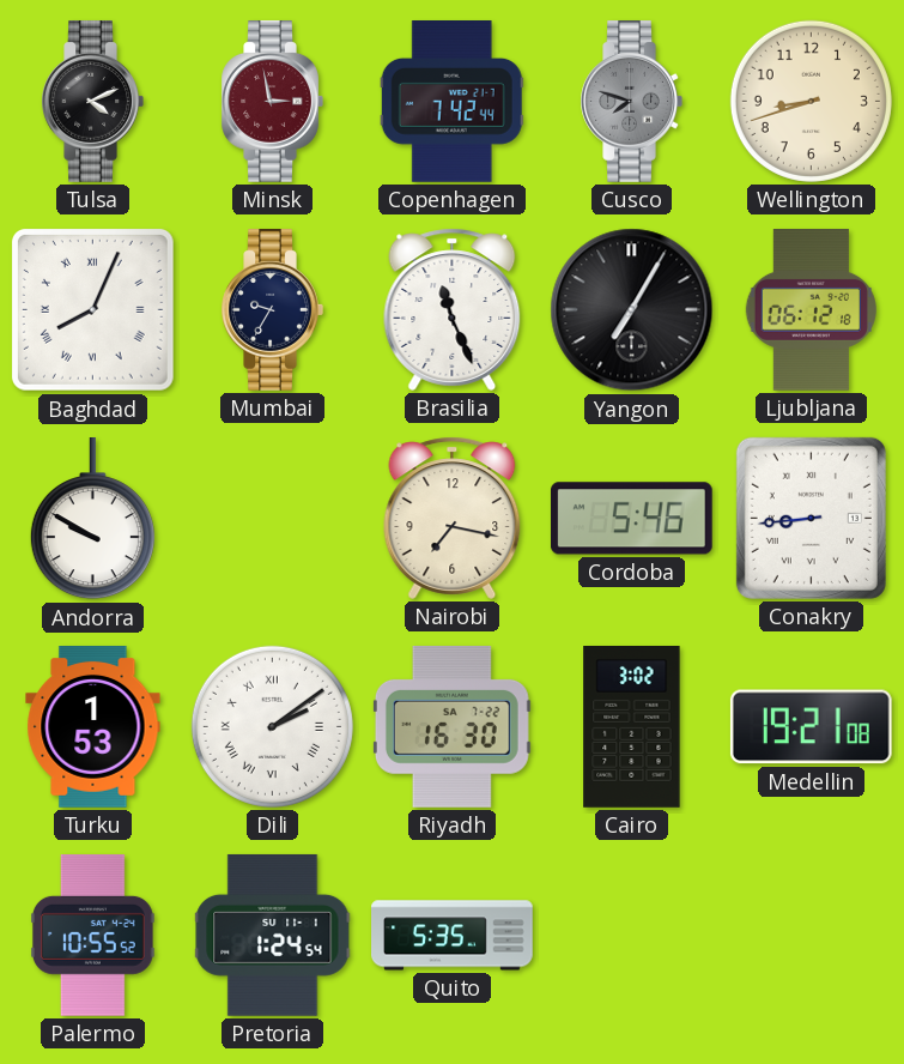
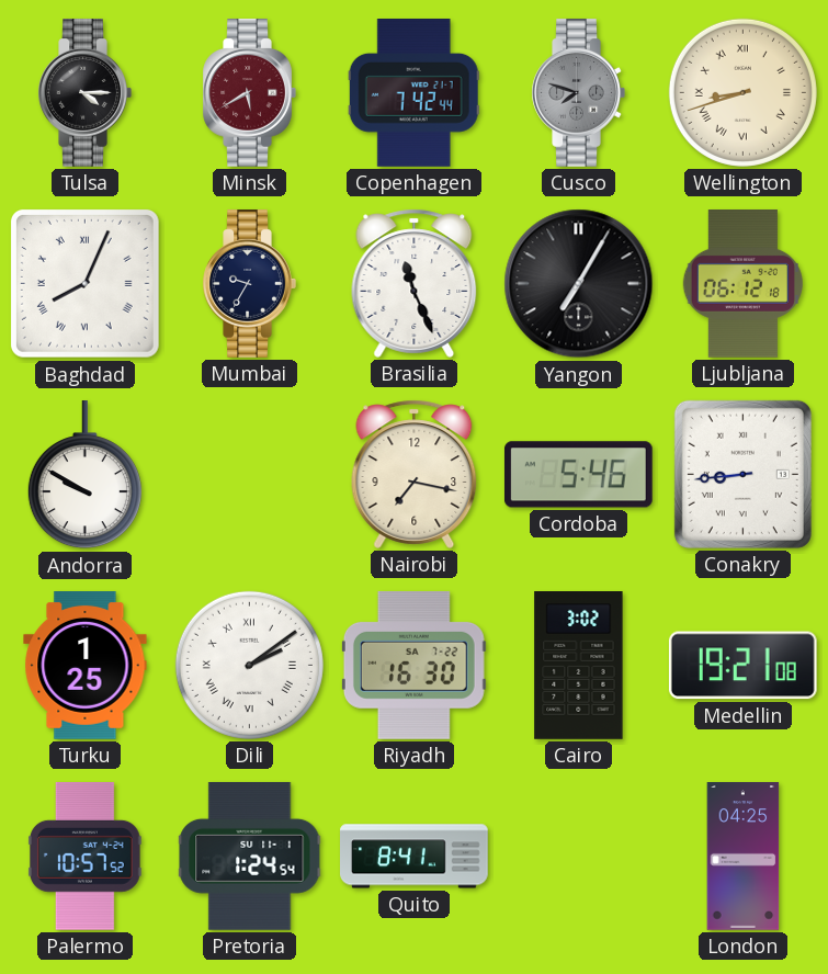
Tulsa: 4:11 -> 4:15 (84, 93)
Minsk: 2:58 -> 5:40 (249, 93)
Wellington numerals: Arabic -> Roman (742, 92)
Turku: 1:53 -> 1:25 (86, 666)
Palermo: 10:55 -> 10:57 (84, 857)
Quito: 5:35 -> 8:41 (415, 857)
London: none -> 04:25 (744, 857)
